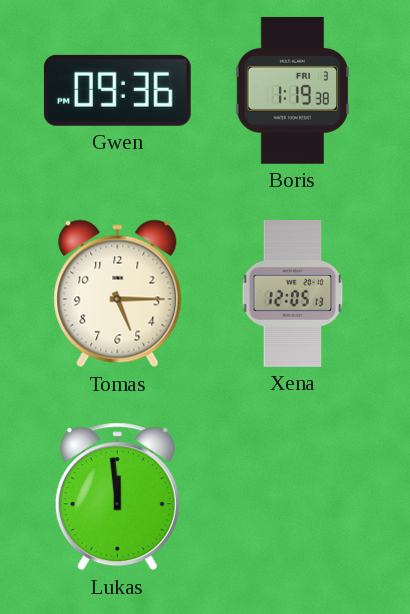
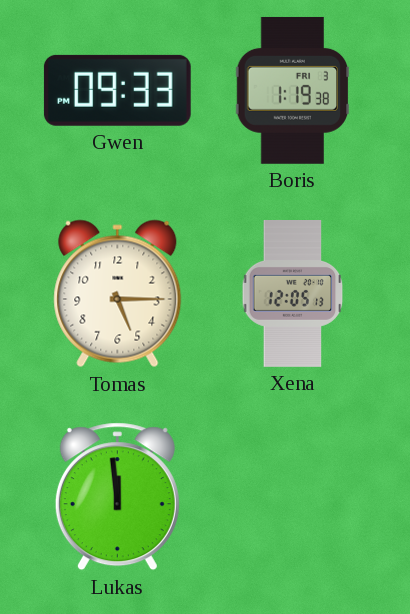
Gwen: 09:36 -> 09:33 (117, 90)
